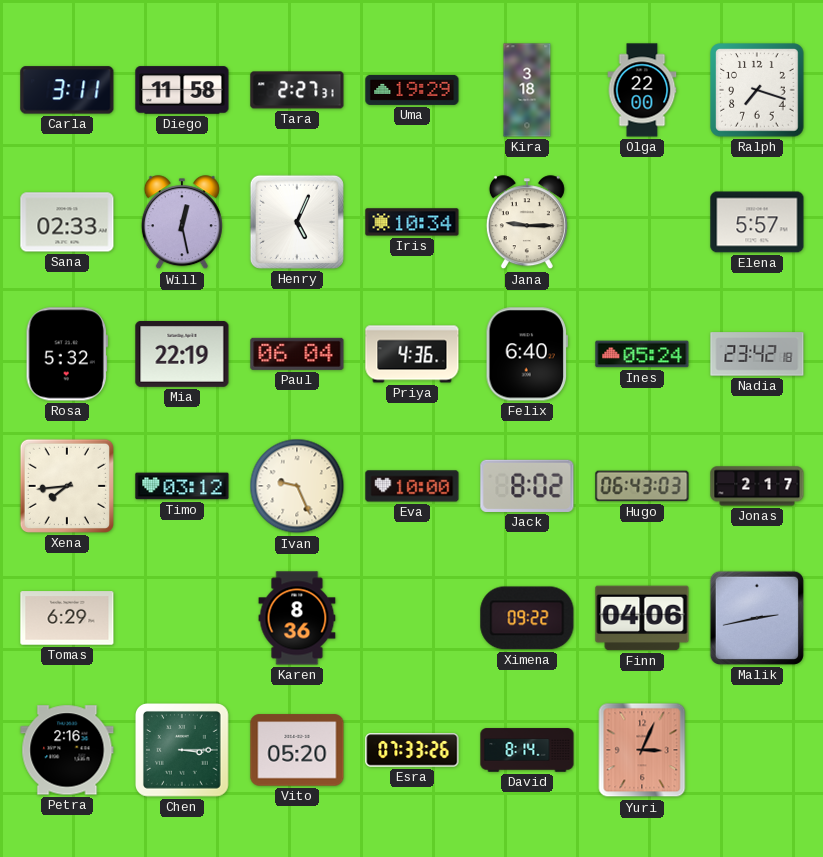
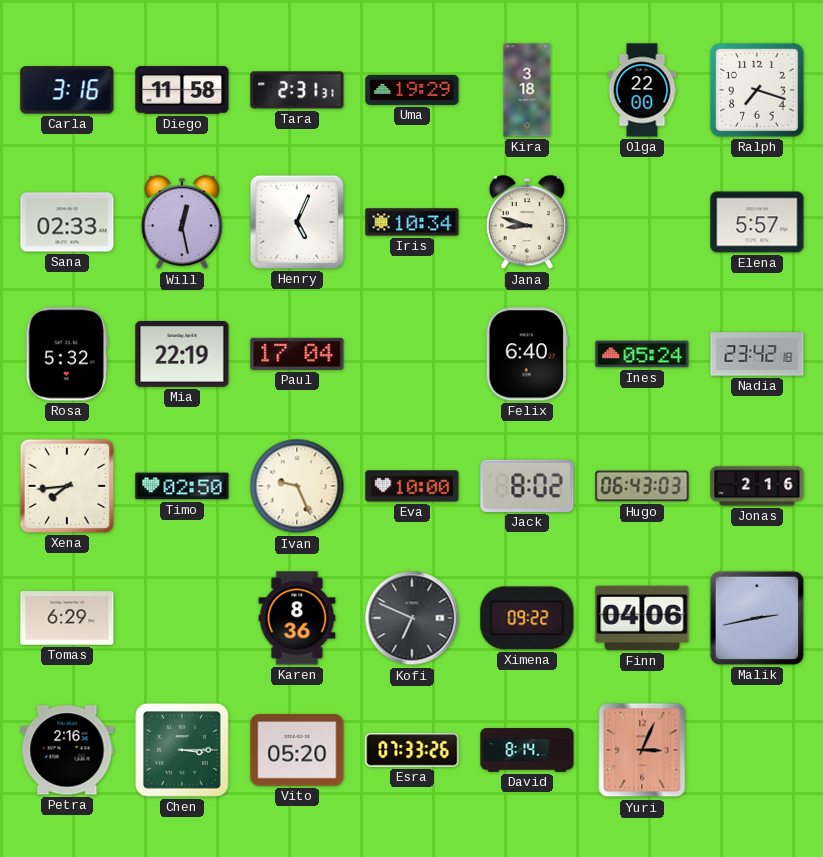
Carla: 3:11 -> 3:16 (67, 90)
Tara: 2:27 -> 2:31 (297, 90)
Jana: 9:15 -> 8:48 (527, 223)
Paul: 06:04 -> 17:04 (297, 354)
Priya: 4:36 -> none (412, 354)
Timo: 03:12 -> 02:50 (182, 486)
Jonas: 2:17 -> 2:16 (757, 486)
Kofi: none -> 6:49 (412, 618)
